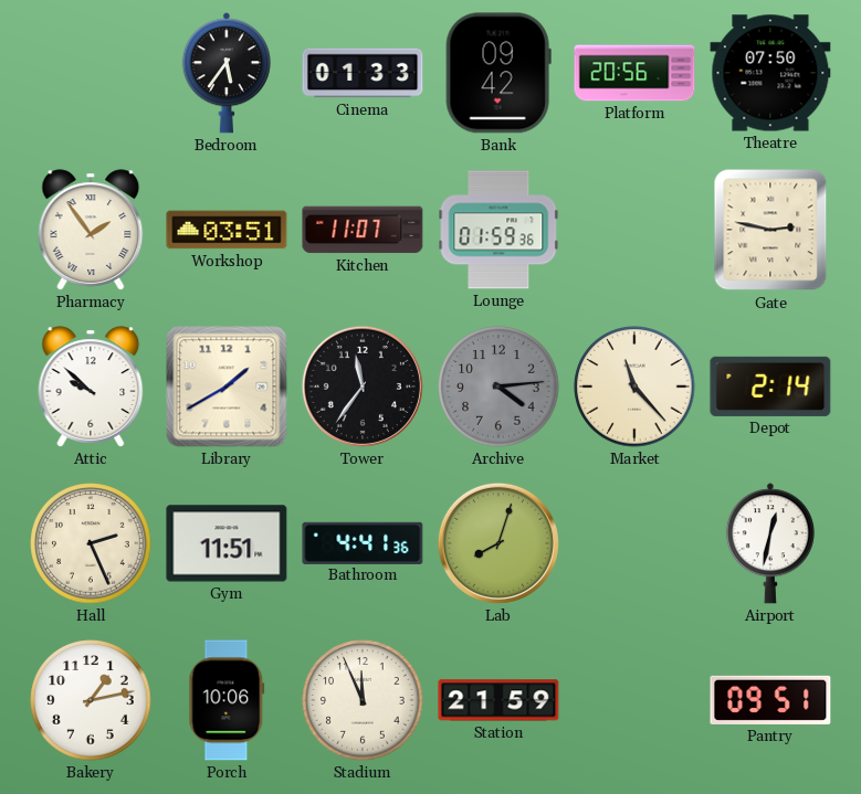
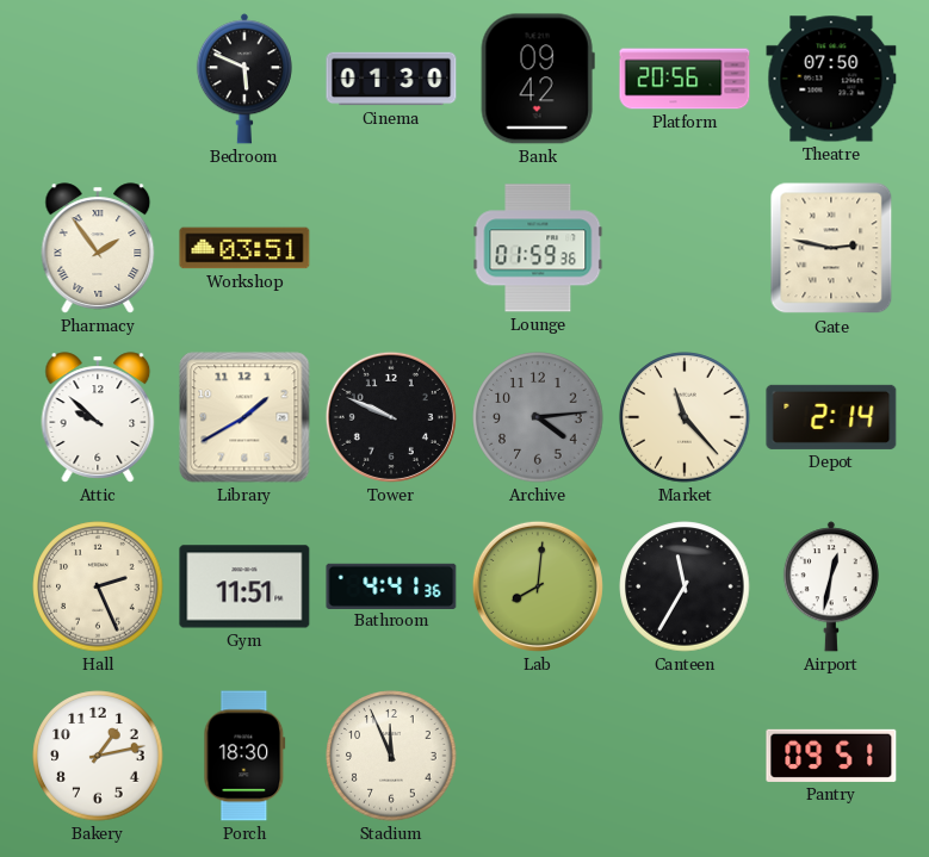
Bedroom: 5:36 -> 5:49 (244, 79)
Cinema: 01:33 -> 01:30 (391, 79)
Kitchen: 11:07 -> none (363, 230)
Tower: 11:36 -> 9:49 (391, 417)
Lab: 8:03 -> 8:01 (538, 586)
Canteen: none -> 11:35 (685, 586)
Porch: 10:06 -> 18:30 (244, 756)
Station: 21:59 -> none (498, 700)
